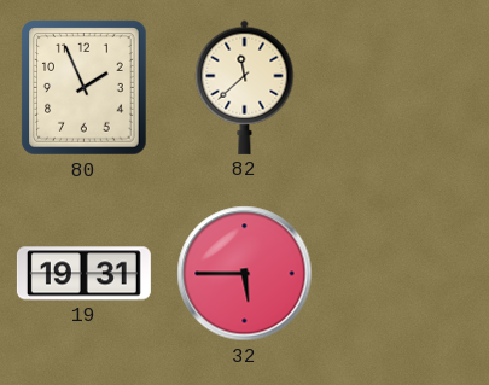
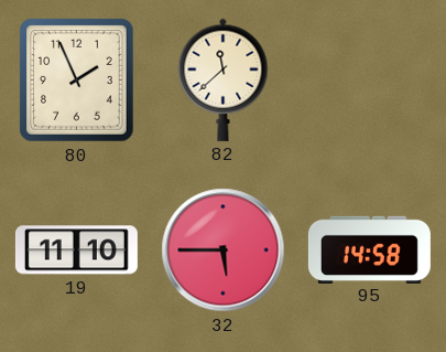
19: 19:31 -> 11:10 (76, 250)
95: none -> 14:58 (369, 249)
